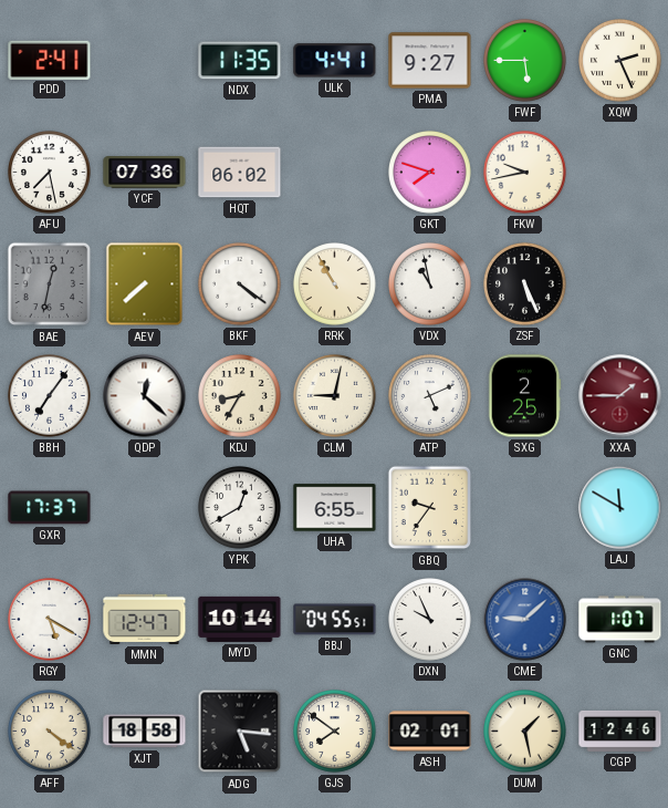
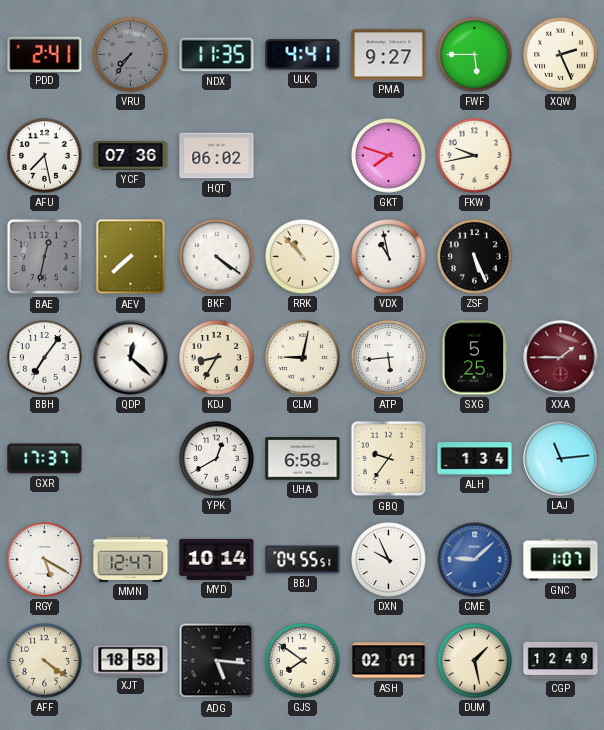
VRU: none -> 7:36 (131, 55)
RRK: 10:55 -> 10:53 (303, 257)
ATP: 5:11 -> 5:44 (389, 358)
SXG: 2:25 -> 5:25 (474, 358)
UHA: 6:55 -> 6:58 (303, 459)
ALH: none -> 1:34 (475, 459)
LAJ: 11:50 -> 11:14 (561, 459)
CGP: 12:46 -> 12:49 (561, 660)
